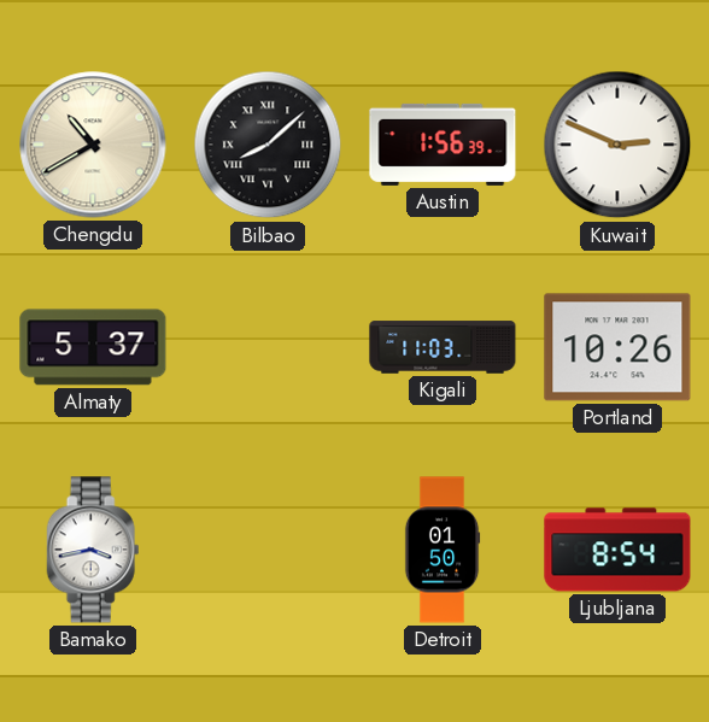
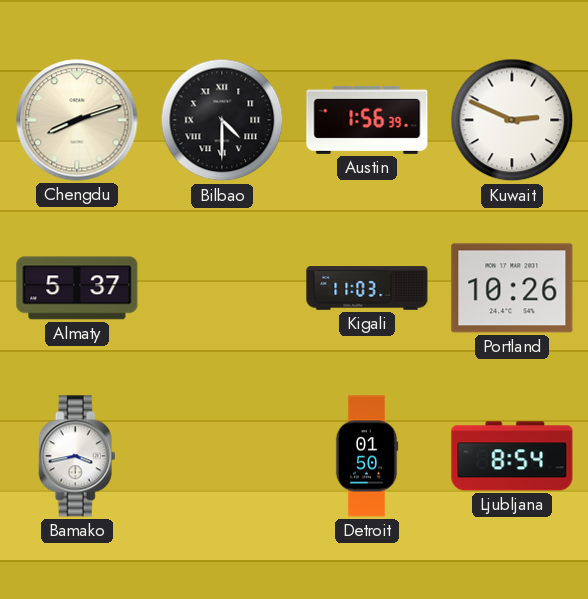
Chengdu: 10:40 -> 8:12 (77, 120)
Bilbao: 8:08 -> 4:30 (222, 120)
